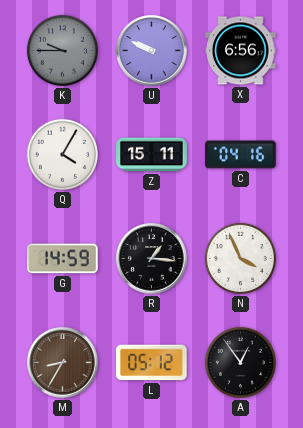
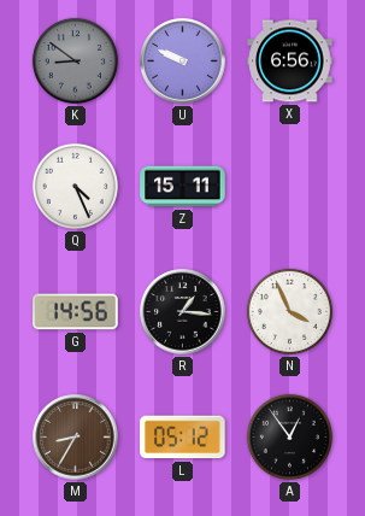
K: 9:45 -> 8:51 (75, 60)
Q: 4:05 -> 4:26 (75, 186)
C: 04:16 -> none (241, 155)
G: 14:59 -> 14:56 (76, 312)
